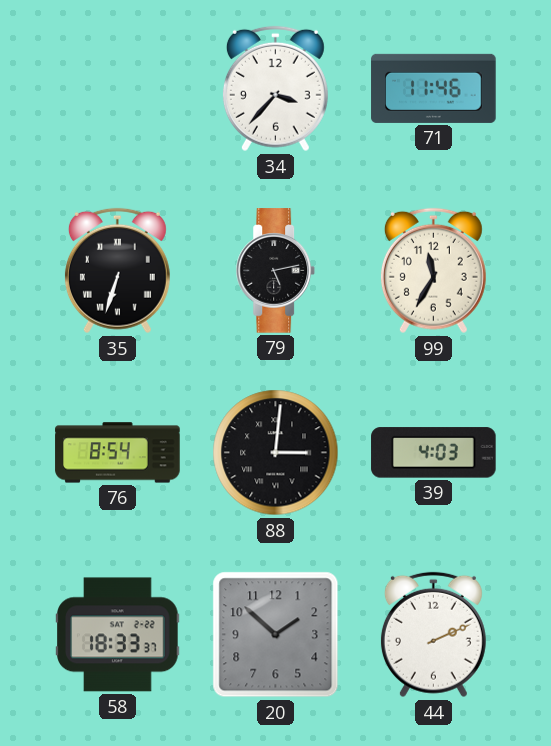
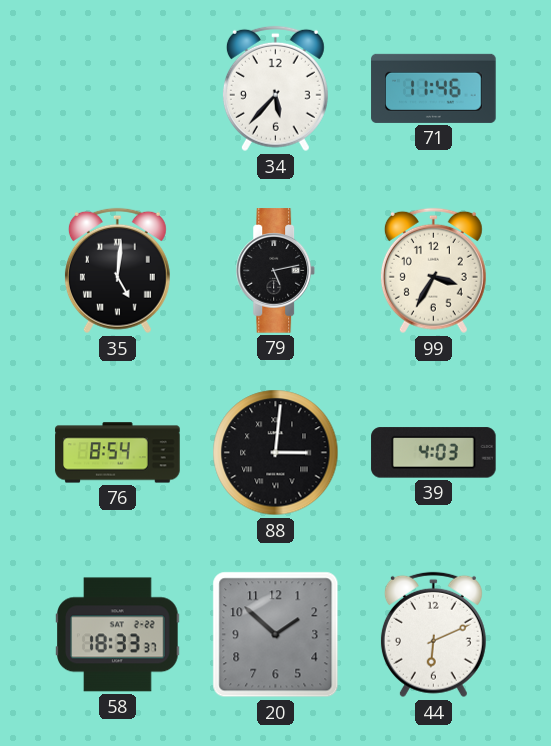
34: 3:37 -> 5:37 (275, 89)
35: 6:33 -> 5:01 (117, 271)
99: 11:35 -> 3:35 (433, 271)
44: 2:11 -> 6:11 (433, 635)
